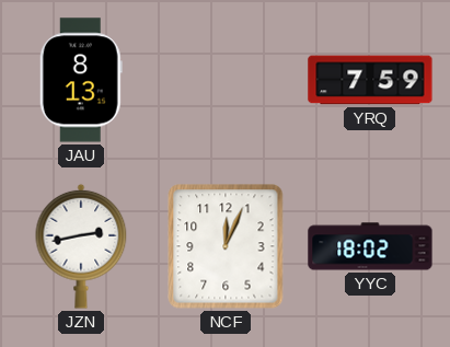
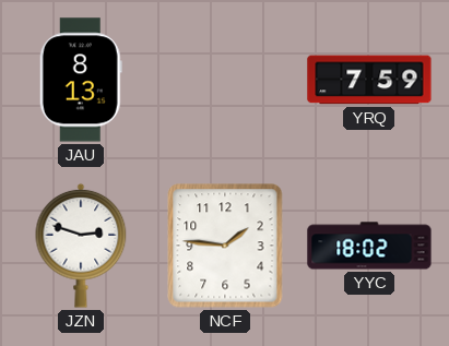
JZN: 2:43 -> 2:48 (81, 246)
NCF: 12:04 -> 1:46 (225, 246)
